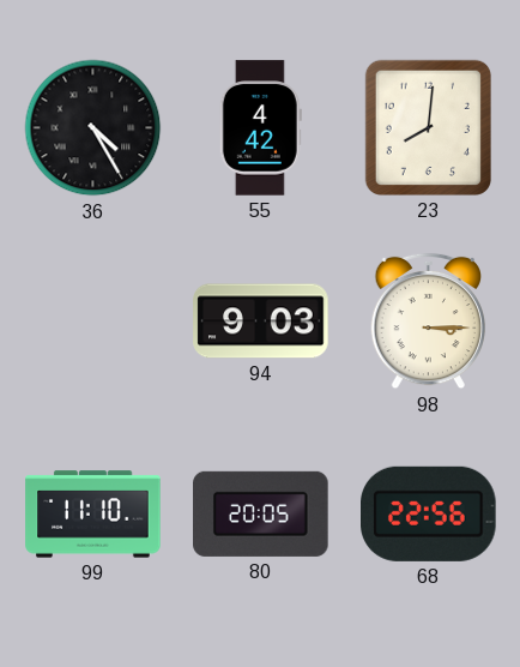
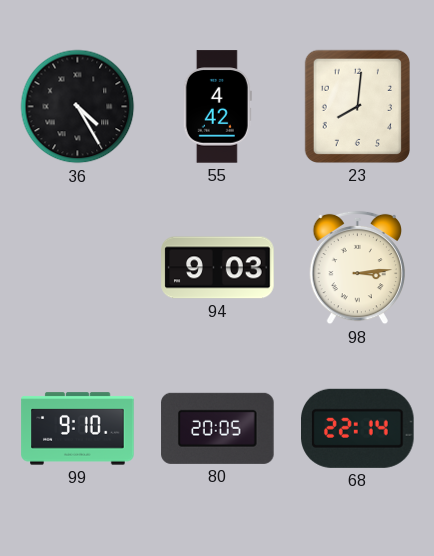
98: 3:15 -> 3:14 (357, 268)
99: 11:10 -> 9:10 (78, 429)
68: 22:56 -> 22:14 (358, 428)
